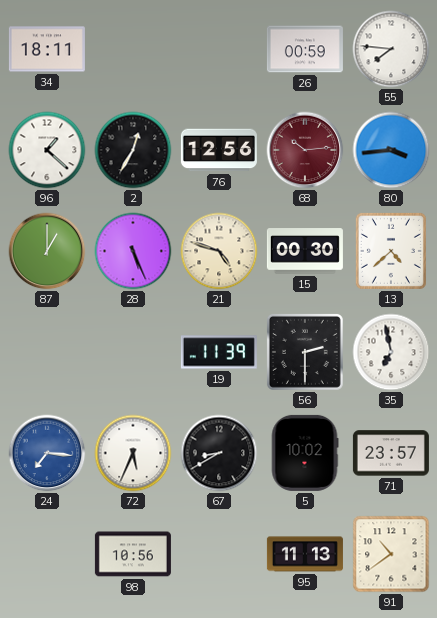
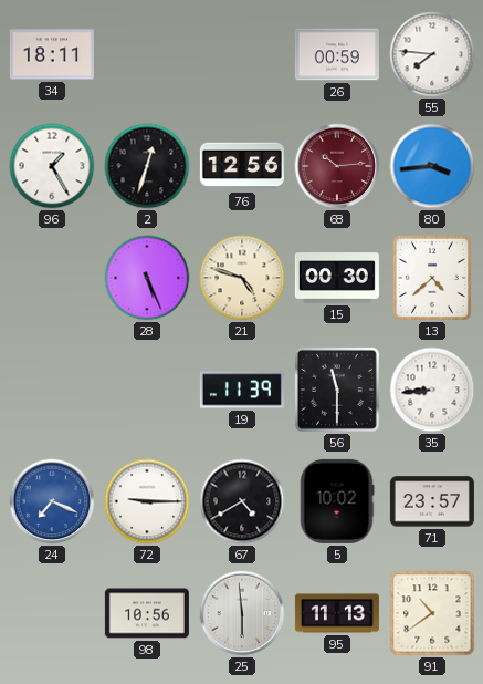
96: 1:22 -> 1:25 (52, 166)
2: 12:35 -> 12:33 (147, 166)
87: 1:00 -> none (47, 251)
56: 2:30 -> 11:30 (337, 390)
35: 6:58 -> 8:44 (432, 390)
24: 7:16 -> 7:19 (52, 501)
72: 5:34 -> 9:15 (147, 501)
67: 8:40 -> 4:40 (242, 501)
25: none -> 5:59 (242, 613)
